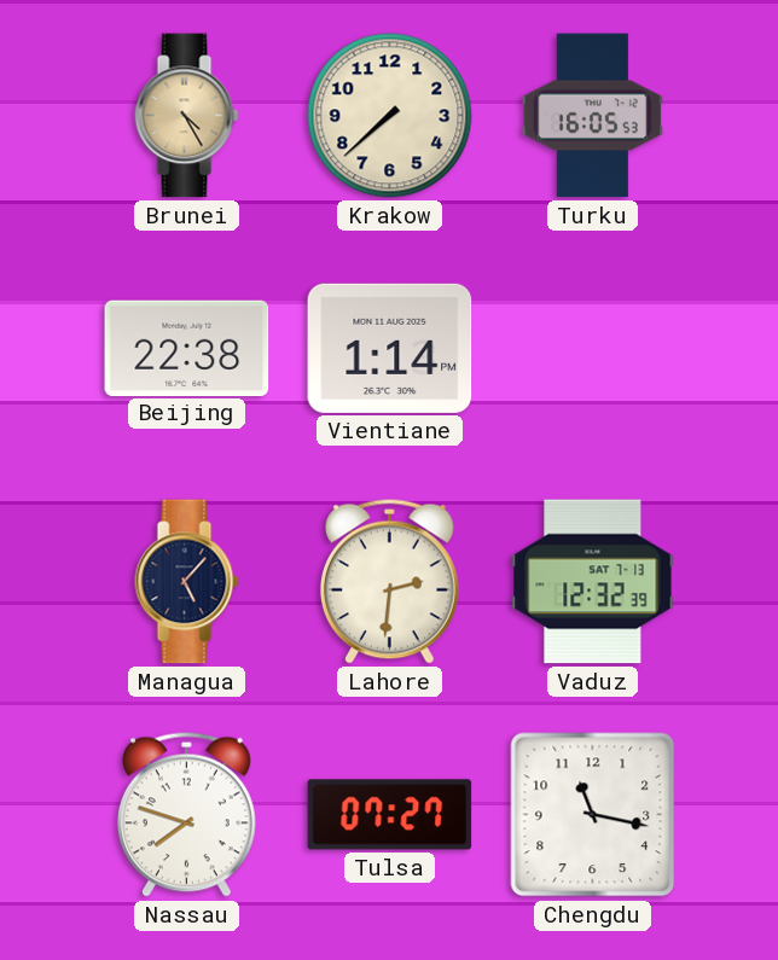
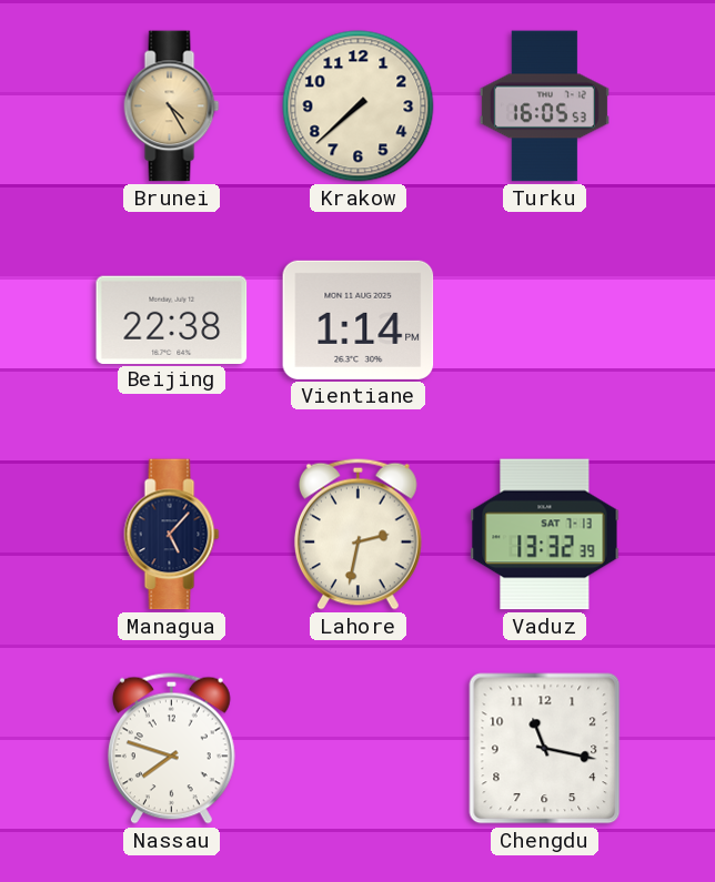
Lahore: 2:31 -> 2:32 (357, 534)
Vaduz: 12:32 -> 13:32 (545, 535)
Tulsa: 07:27 -> none (390, 815)
